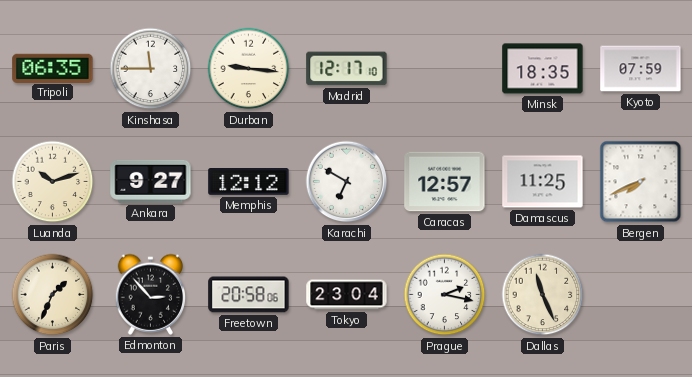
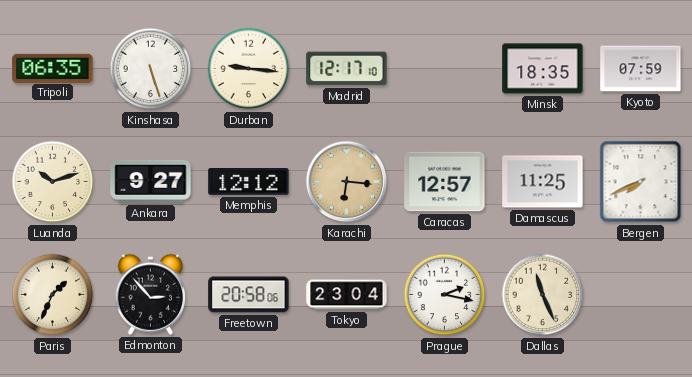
Kinshasa: 11:45 -> 5:27 (151, 69)
Karachi: 6:50 -> 6:16 (347, 182)
Karachi dial: white -> champagne (347, 182)
